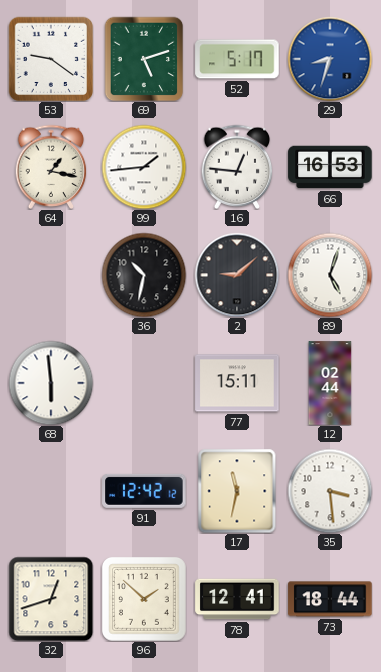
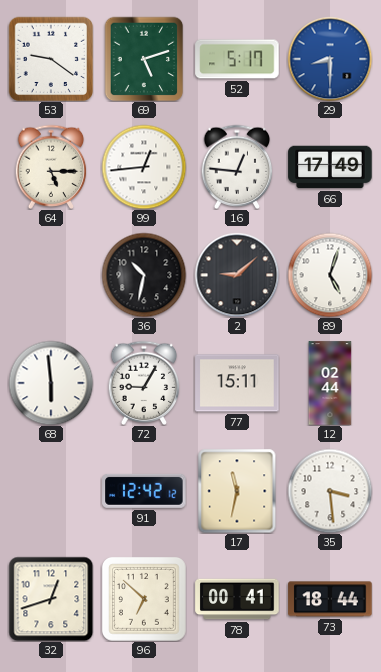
29: 8:33 -> 8:30 (330, 59)
64: 1:17 -> 5:15 (51, 167)
99: 1:44 -> 12:44 (144, 167)
66: 16:53 -> 17:49 (330, 167)
72: none -> 9:05 (144, 383)
96: 1:52 -> 6:52 (144, 599)
78: 12:41 -> 00:41 (237, 599)
